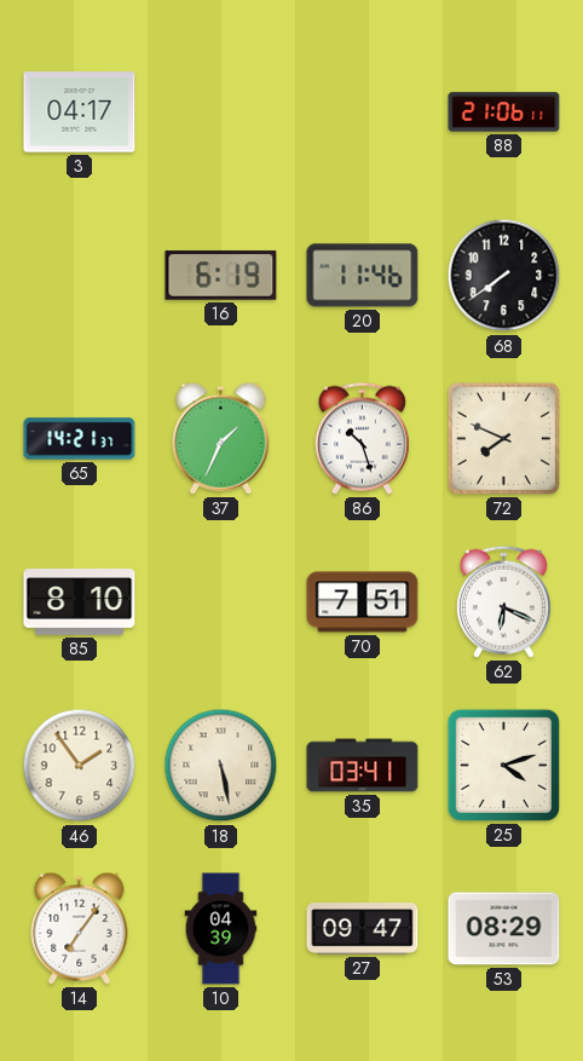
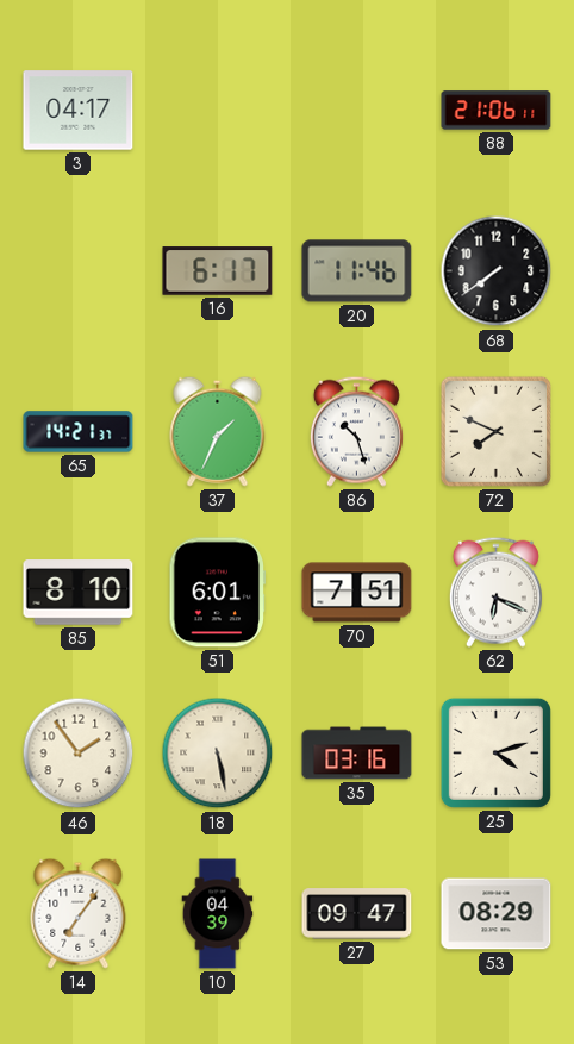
16: 6:19 -> 6:17 (218, 271)
51: none -> 6:01 (218, 593)
35: 03:41 -> 03:16 (357, 754)
